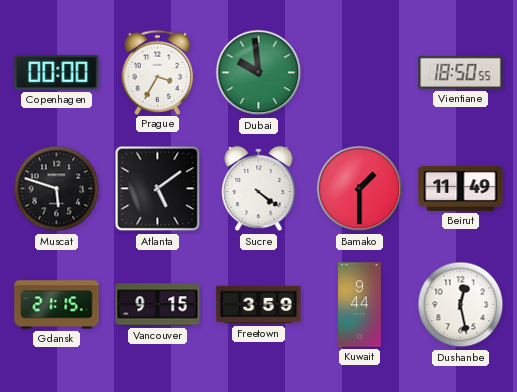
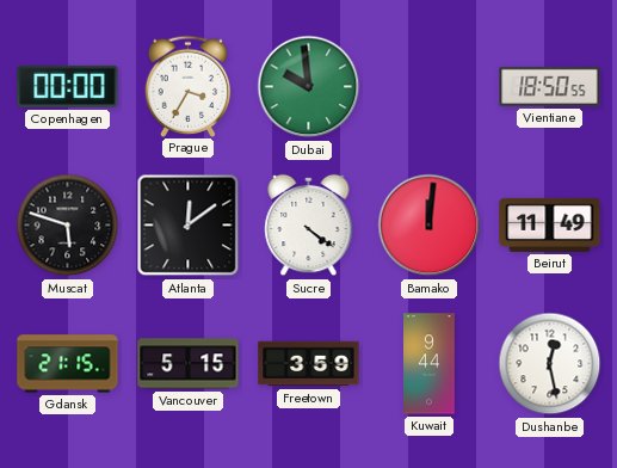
Atlanta: 5:09 -> 12:09 (189, 226)
Bamako: 1:30 -> 12:01 (430, 226)
Vancouver: 9:15 -> 5:15 (189, 364)
